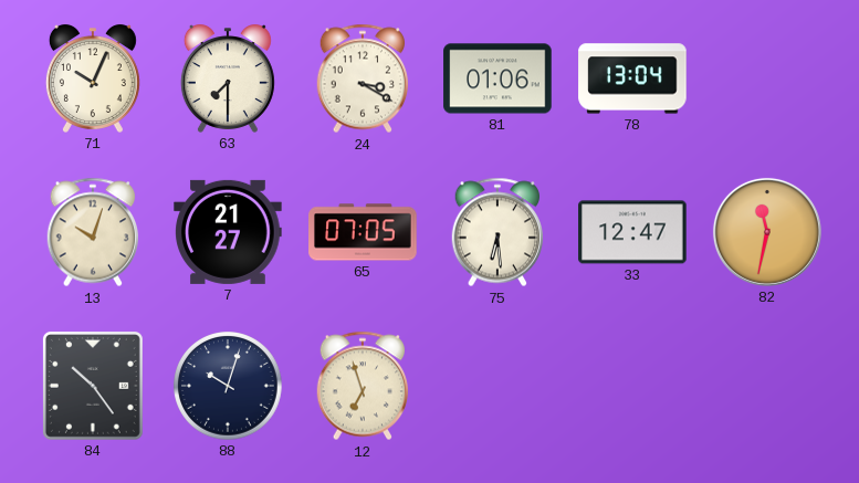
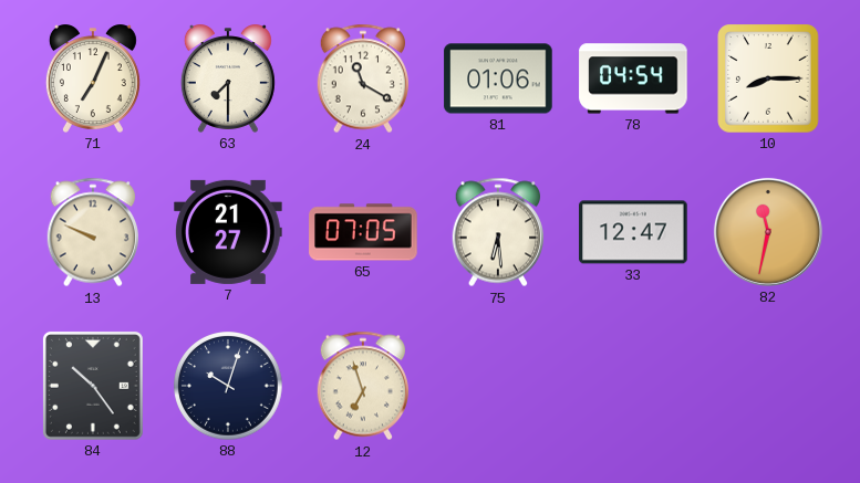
71: 10:04 -> 7:04 (93, 78)
24: 3:20 -> 11:20 (362, 78)
78: 13:04 -> 04:54 (633, 78)
10: none -> 8:15 (768, 78)
13: 10:03 -> 9:49 (92, 232)
